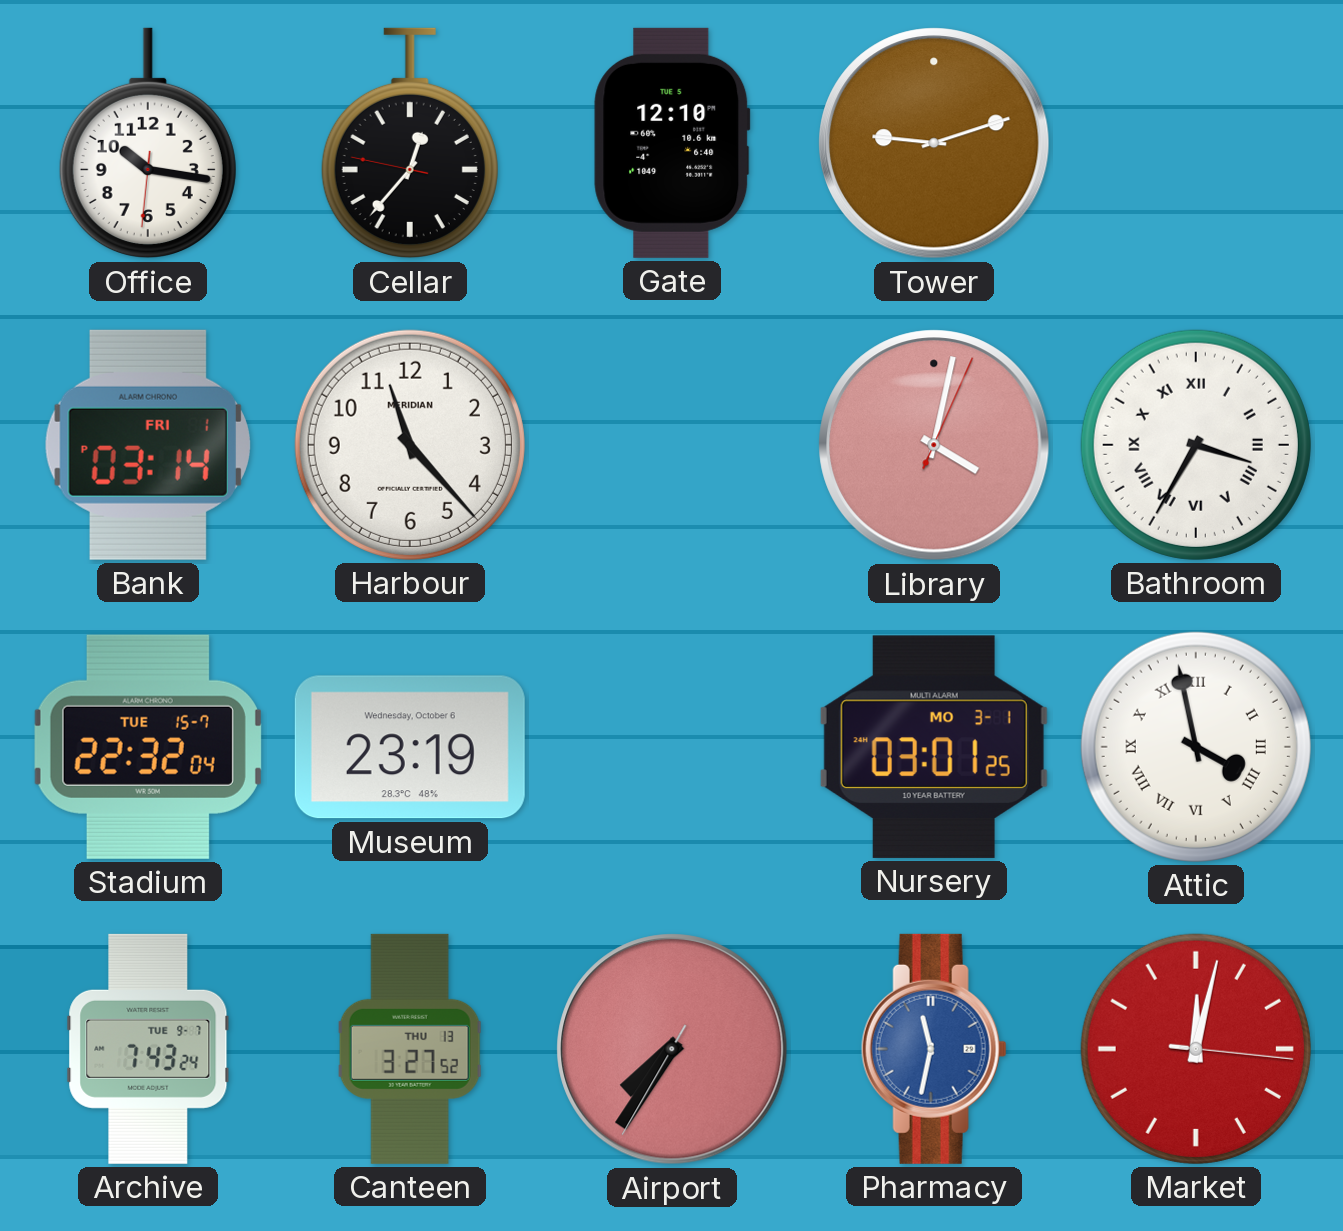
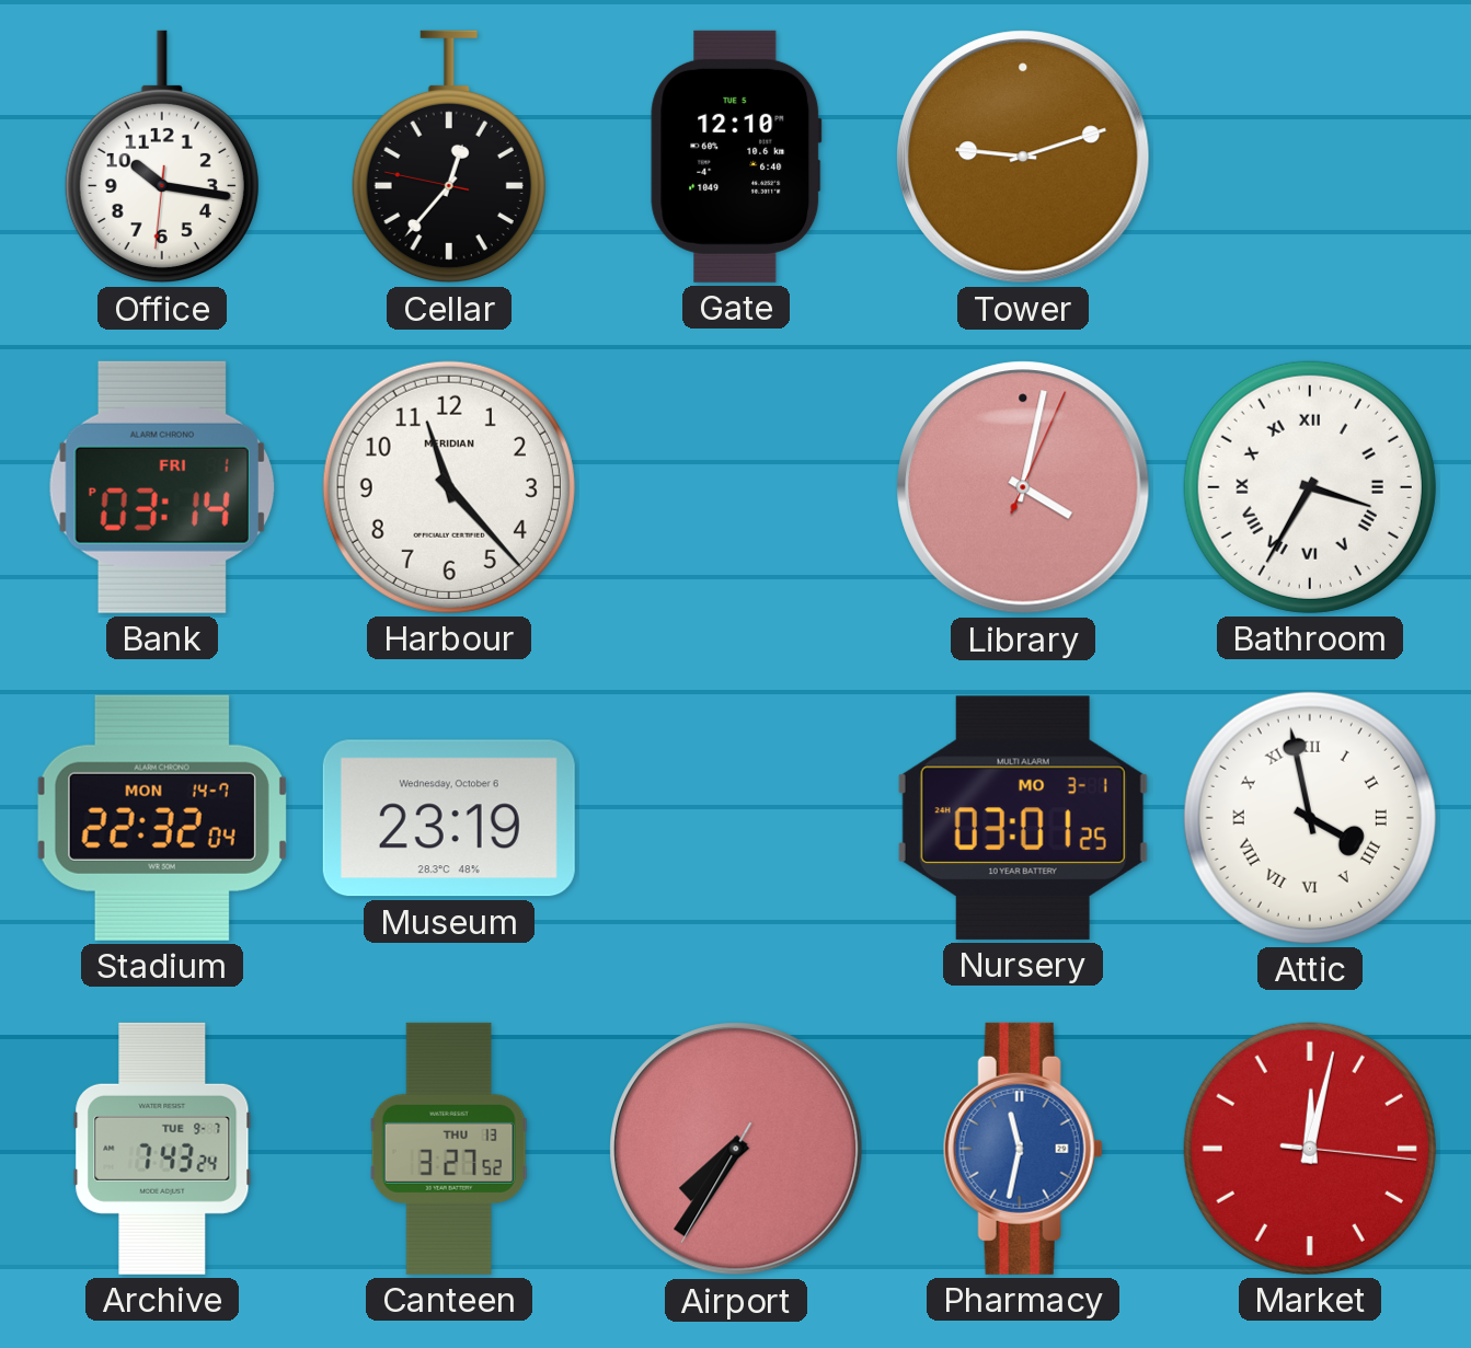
Stadium date: TUE 15-7 -> MON 14-7 (162, 818)
